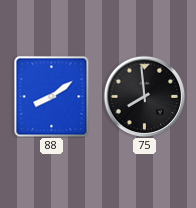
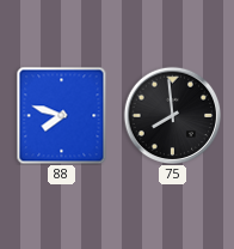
88: 8:09 -> 7:48 (62, 115)
